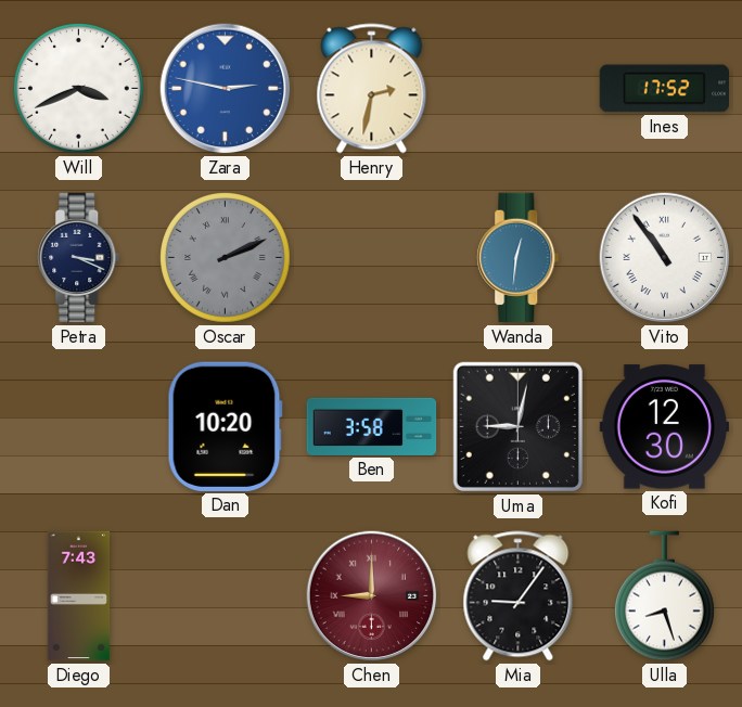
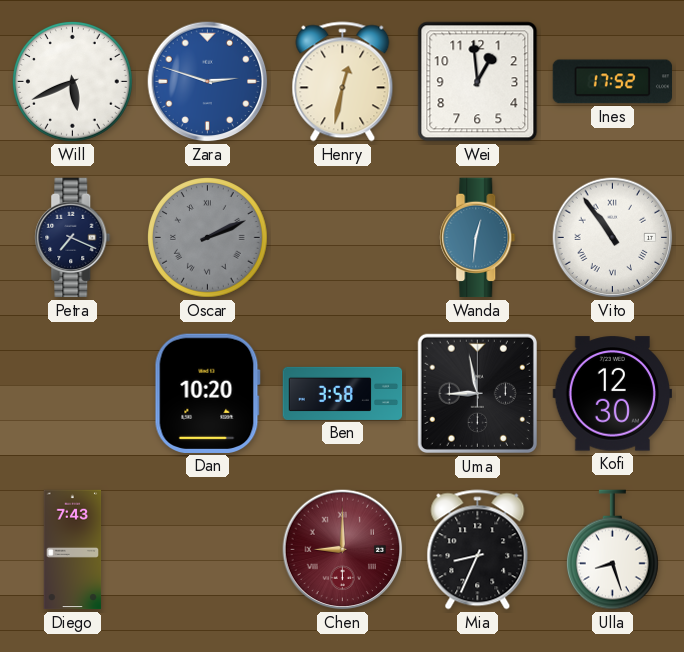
Will: 3:41 -> 5:41 (73, 82)
Zara: 2:47 -> 2:48 (208, 82)
Henry: 2:32 -> 12:32 (343, 82)
Wei: none -> 12:59 (478, 82)
Petra: 3:19 -> 7:19 (73, 238)
Uma: 9:02 -> 8:58 (477, 393)
Mia: 9:06 -> 8:34 (478, 550)
